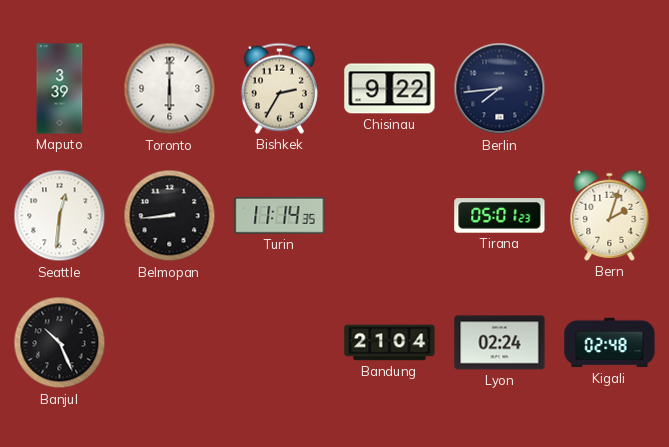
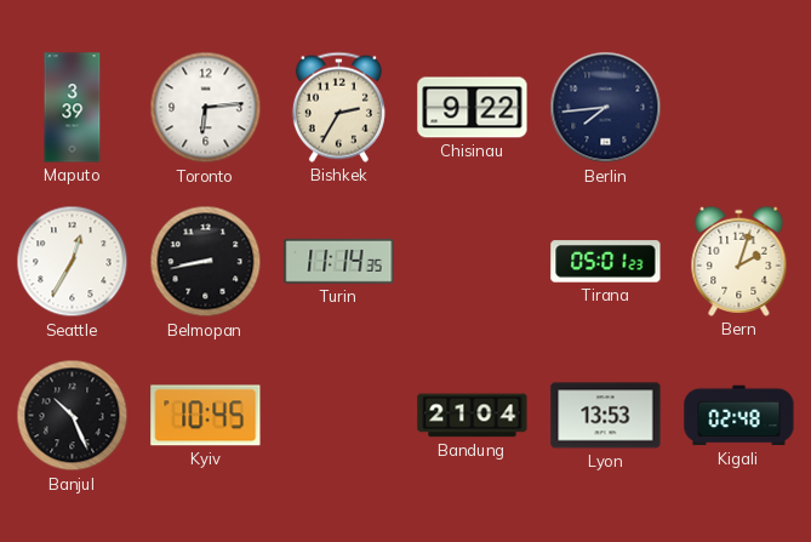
Toronto: 6:00 -> 6:14 (206, 108)
Seattle: 12:31 -> 12:35 (73, 262)
Belmopan: 8:44 -> 8:43 (206, 262)
Kyiv: none -> 10:45 (206, 416)
Lyon: 02:24 -> 13:53 (606, 416)
